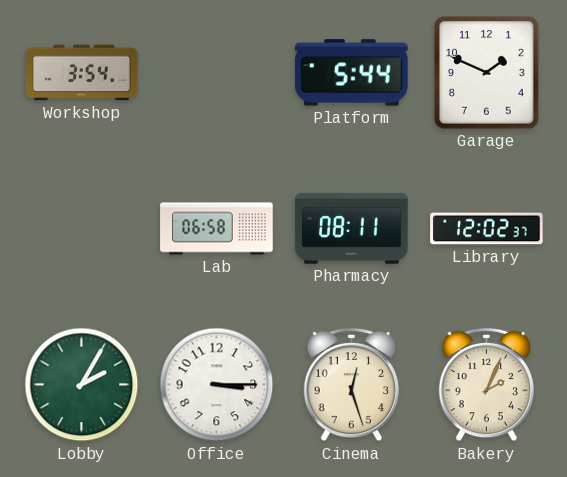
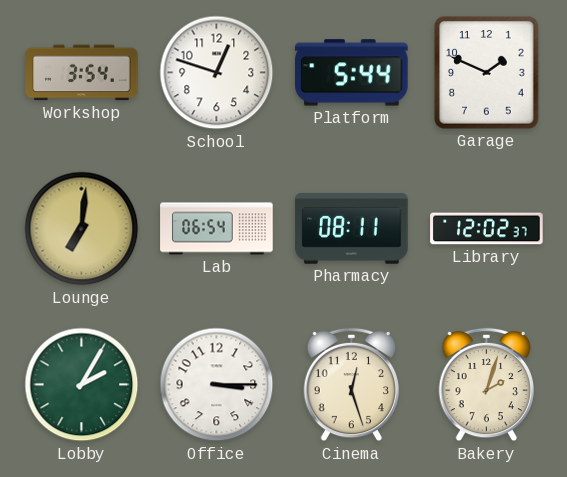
School: none -> 12:48 (217, 73)
Lounge: none -> 7:01 (82, 229)
Lab: 06:58 -> 06:54 (217, 229)
Bakery: 2:04 -> 2:03 (486, 385)
